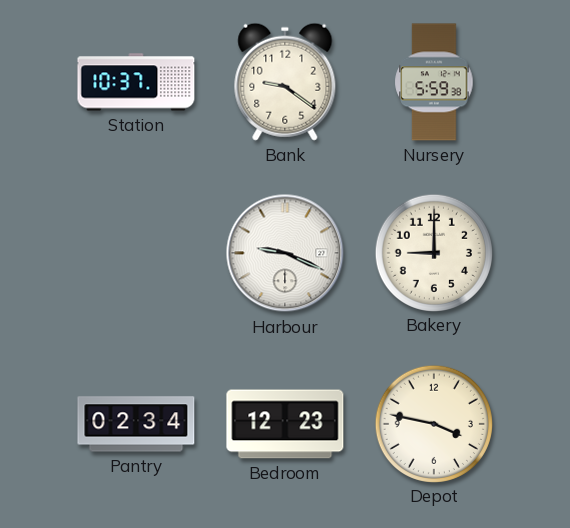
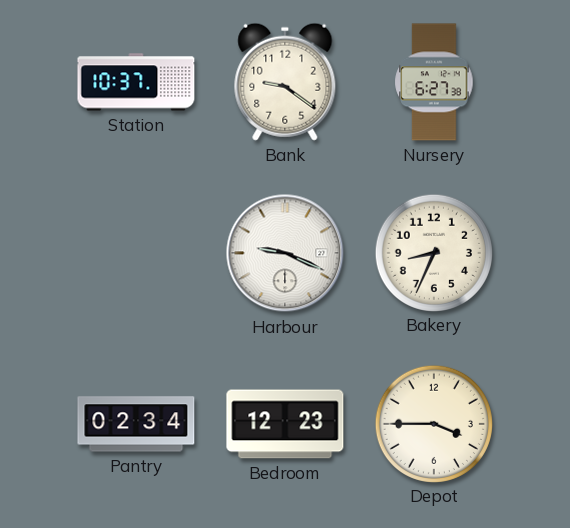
Nursery: 5:59 -> 6:27 (434, 82)
Bakery: 9:00 -> 8:34 (433, 252)
Depot: 3:47 -> 3:45 (433, 423)
